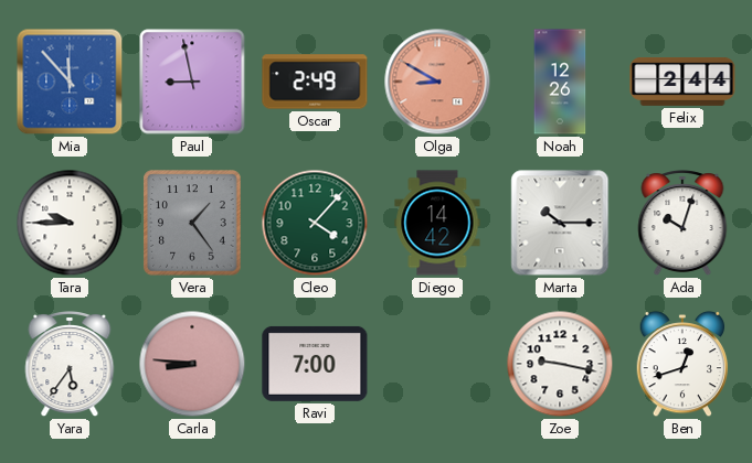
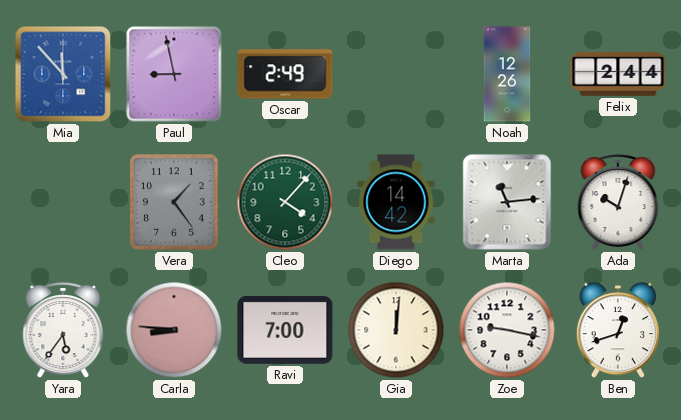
Olga: 8:50 -> none (437, 82)
Tara: 9:45 -> none (70, 223)
Marta: 10:15 -> 11:14 (507, 202)
Gia: none -> 12:01 (396, 330)
